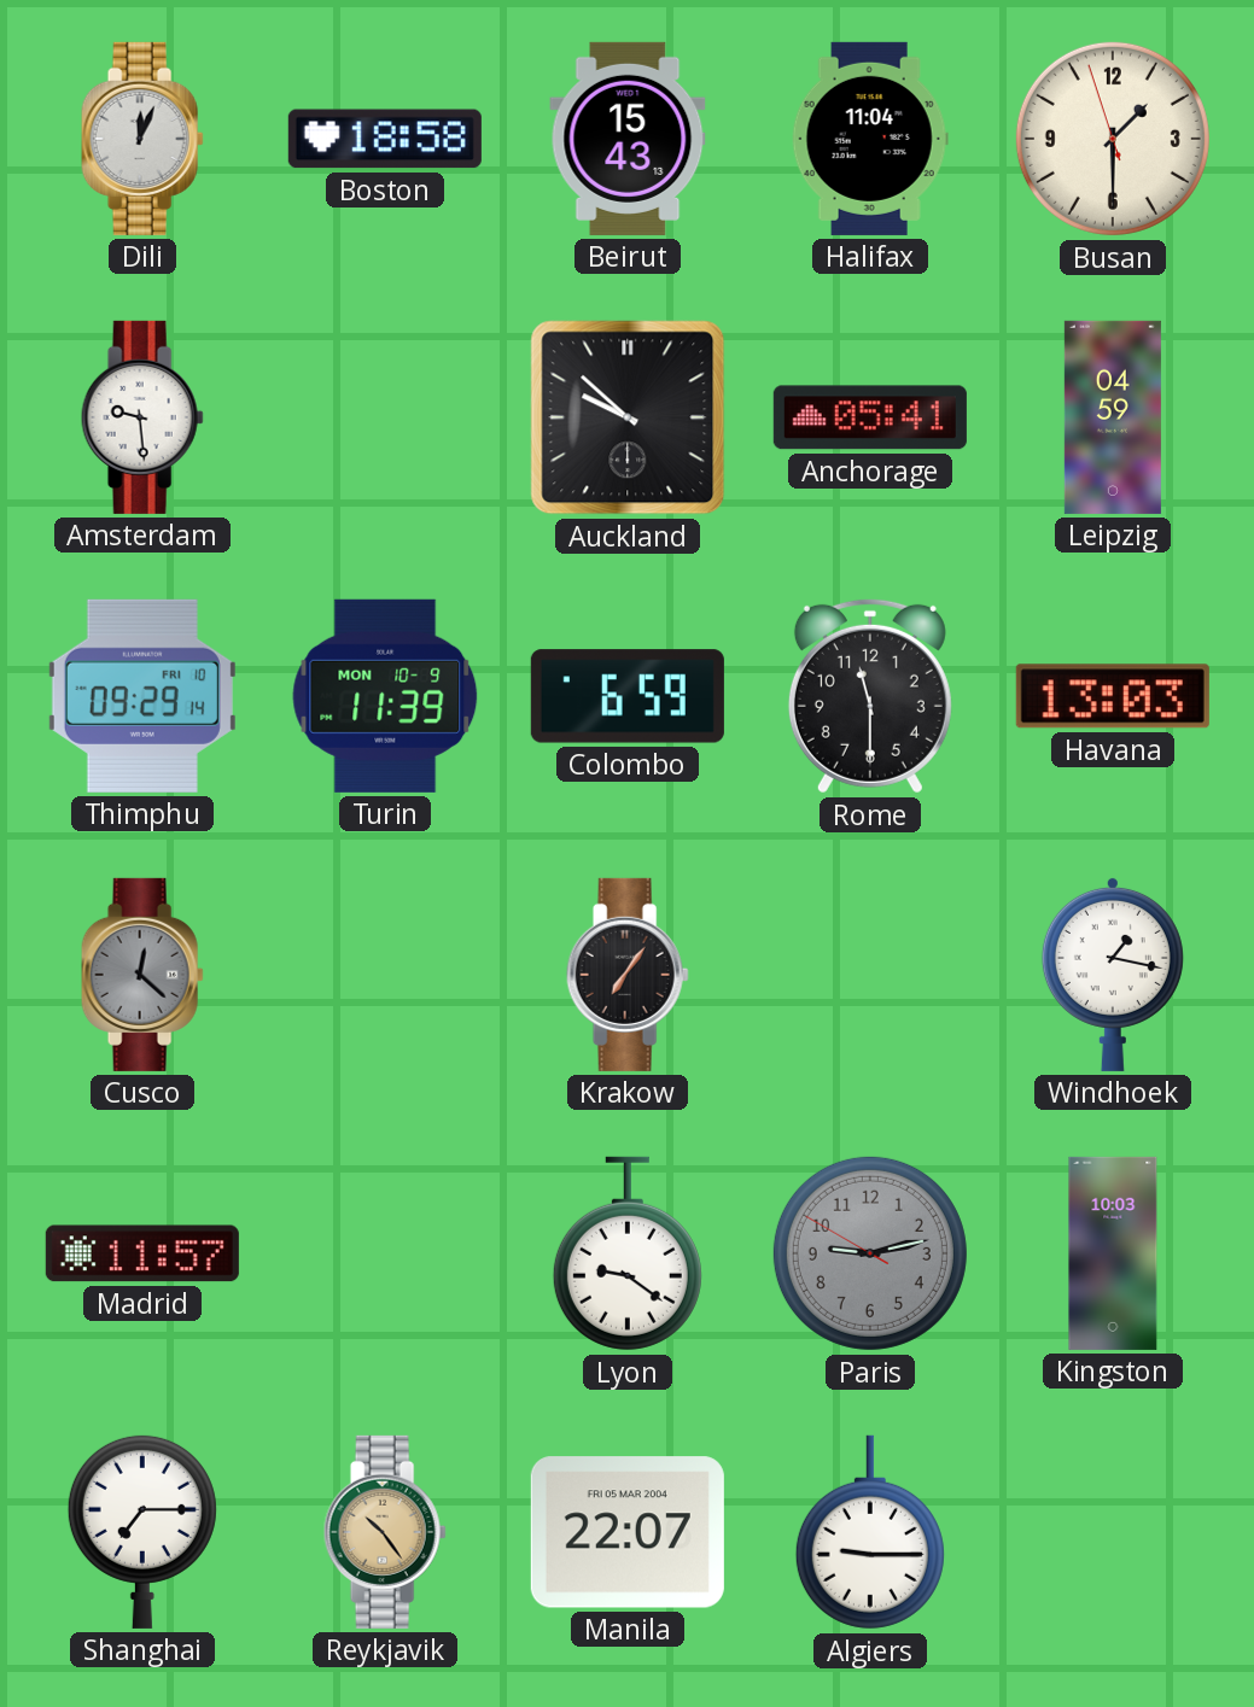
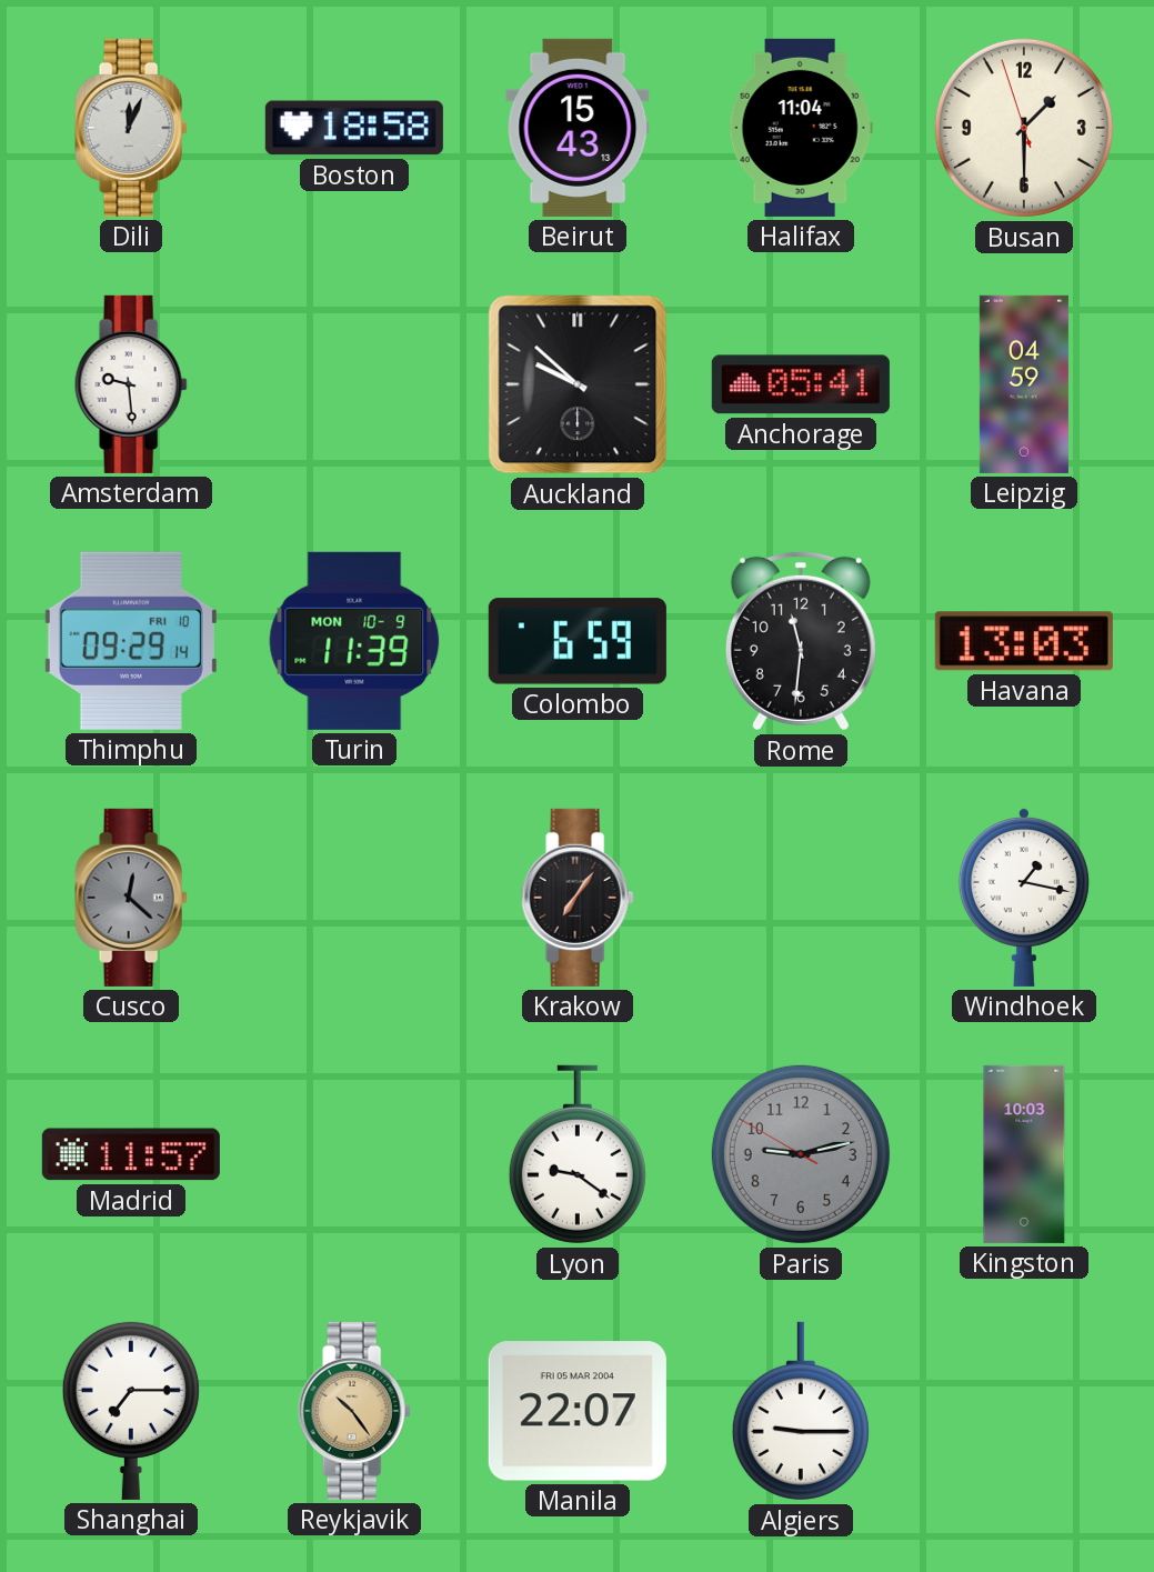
Rome: 11:30 -> 11:31 (801, 641)
